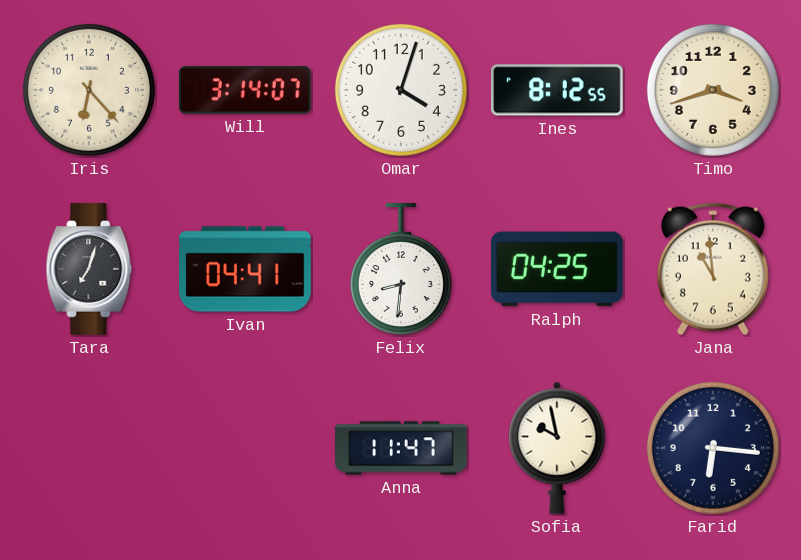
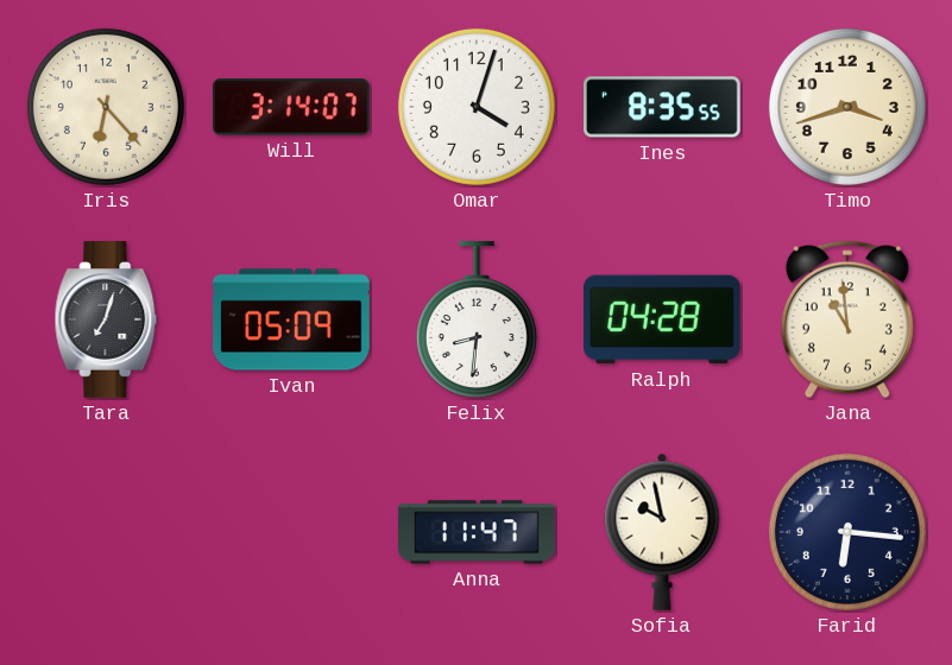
Ines: 8:12 -> 8:35 (663, 107)
Ivan: 04:41 -> 05:09 (292, 319)
Ralph: 04:25 -> 04:28 (662, 319)
